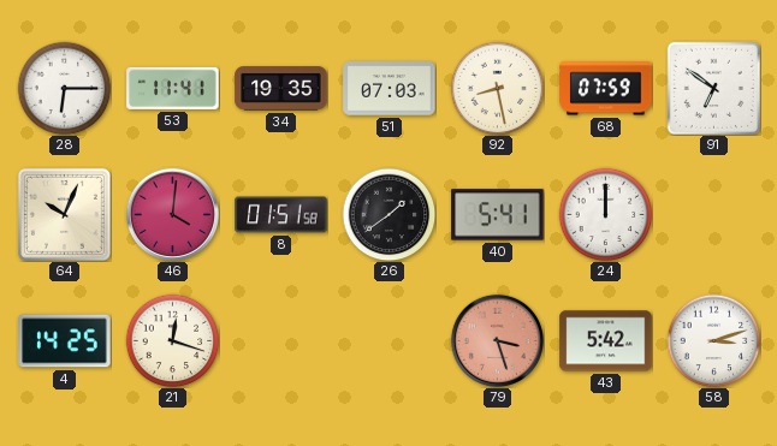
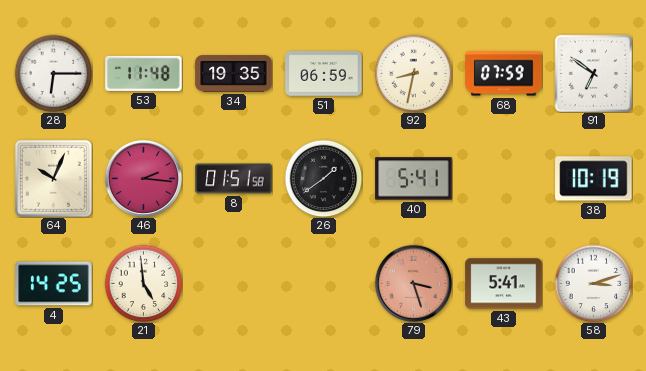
53: 11:41 -> 11:48 (144, 73)
51: 07:03 -> 06:59 (324, 74)
92: 8:28 -> 8:32 (413, 73)
46: 4:01 -> 2:16 (143, 178)
24: 12:00 -> none (605, 214)
38: none -> 10:19 (594, 179)
21: 12:18 -> 4:59 (143, 283)
43: 5:42 -> 5:41 (504, 284)
